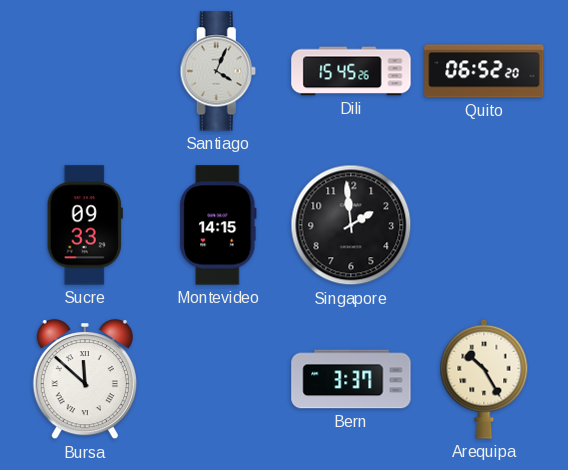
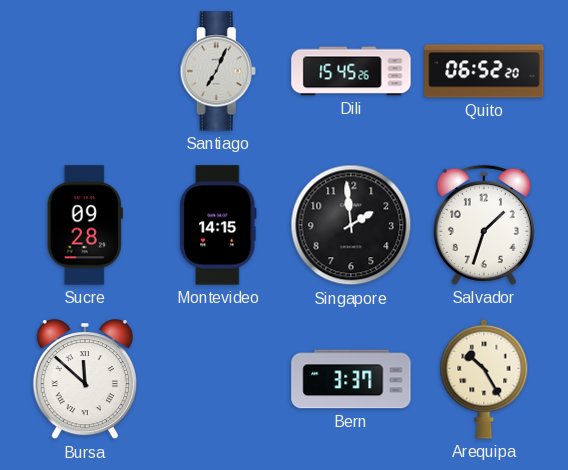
Santiago: 4:04 -> 7:04 (218, 71)
Sucre: 09:33 -> 09:28 (85, 225)
Salvador: none -> 1:33 (484, 225)
